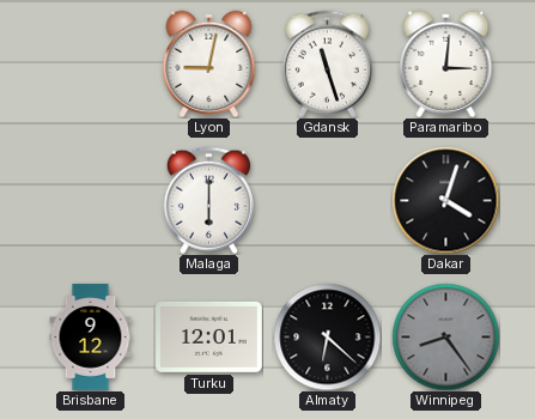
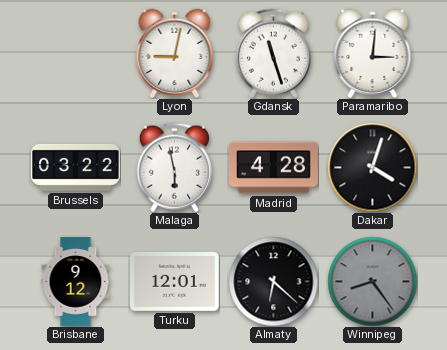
Brussels: none -> 03:22 (76, 167)
Malaga: 6:00 -> 5:58 (174, 167)
Madrid: none -> 4:28 (274, 168)
